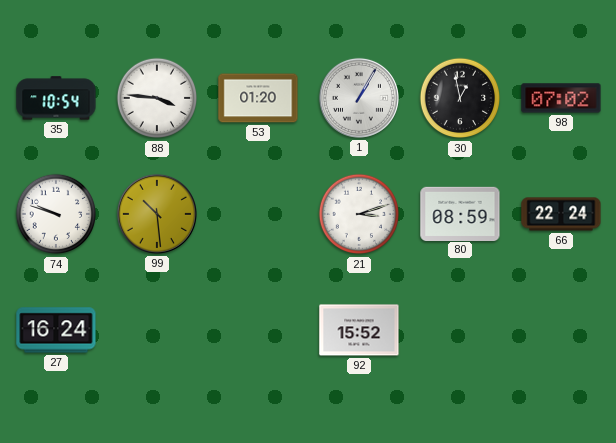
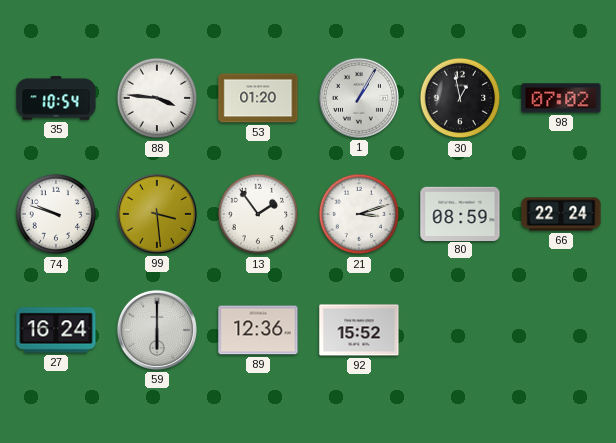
99: 10:29 -> 3:29 (157, 214)
13: none -> 1:54 (258, 214)
59: none -> 6:00 (157, 330)
89: none -> 12:36 (258, 330)
